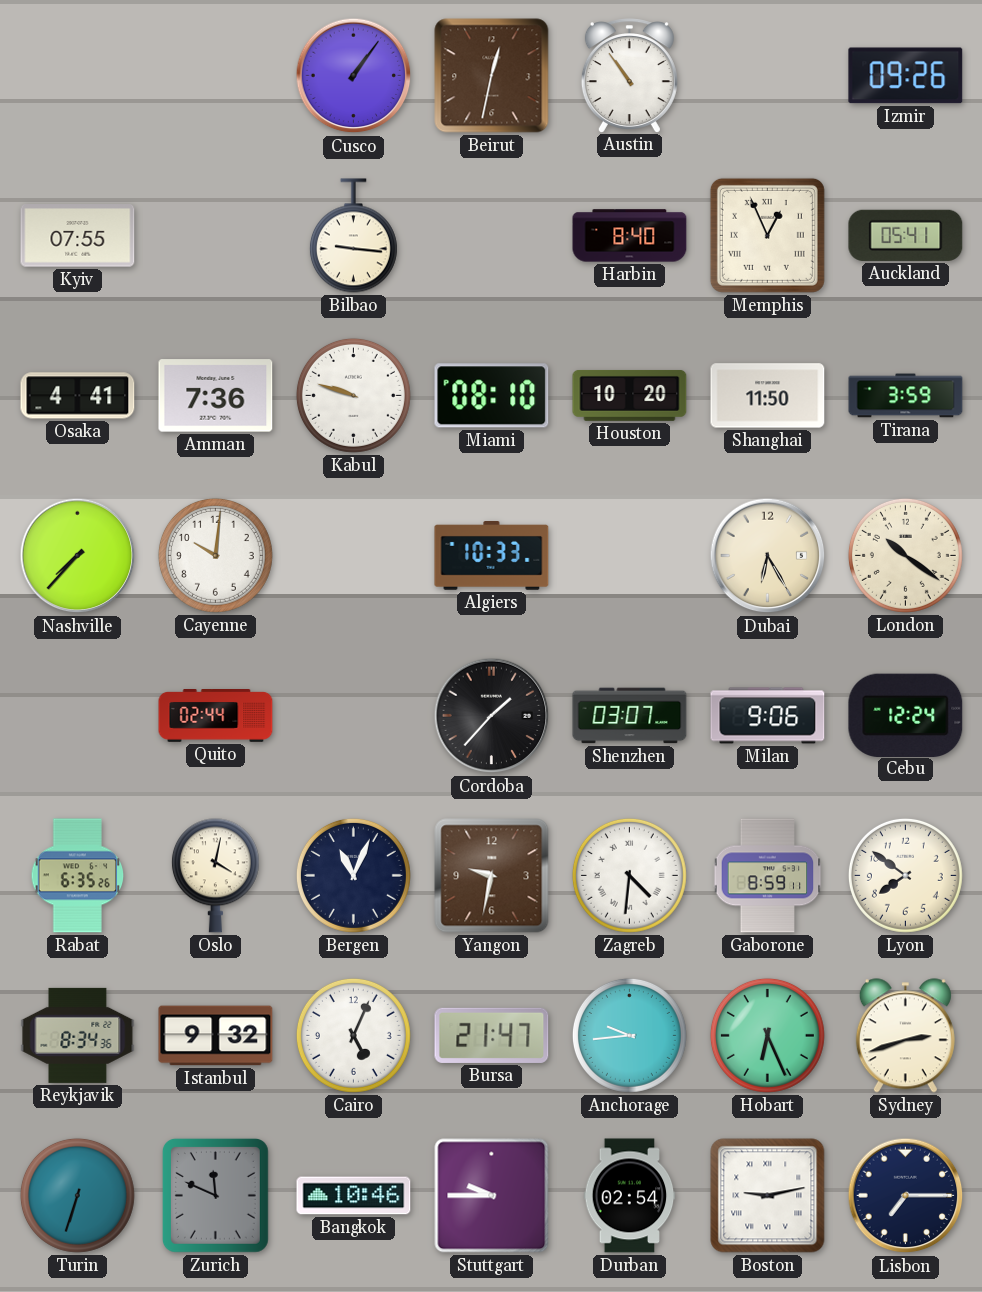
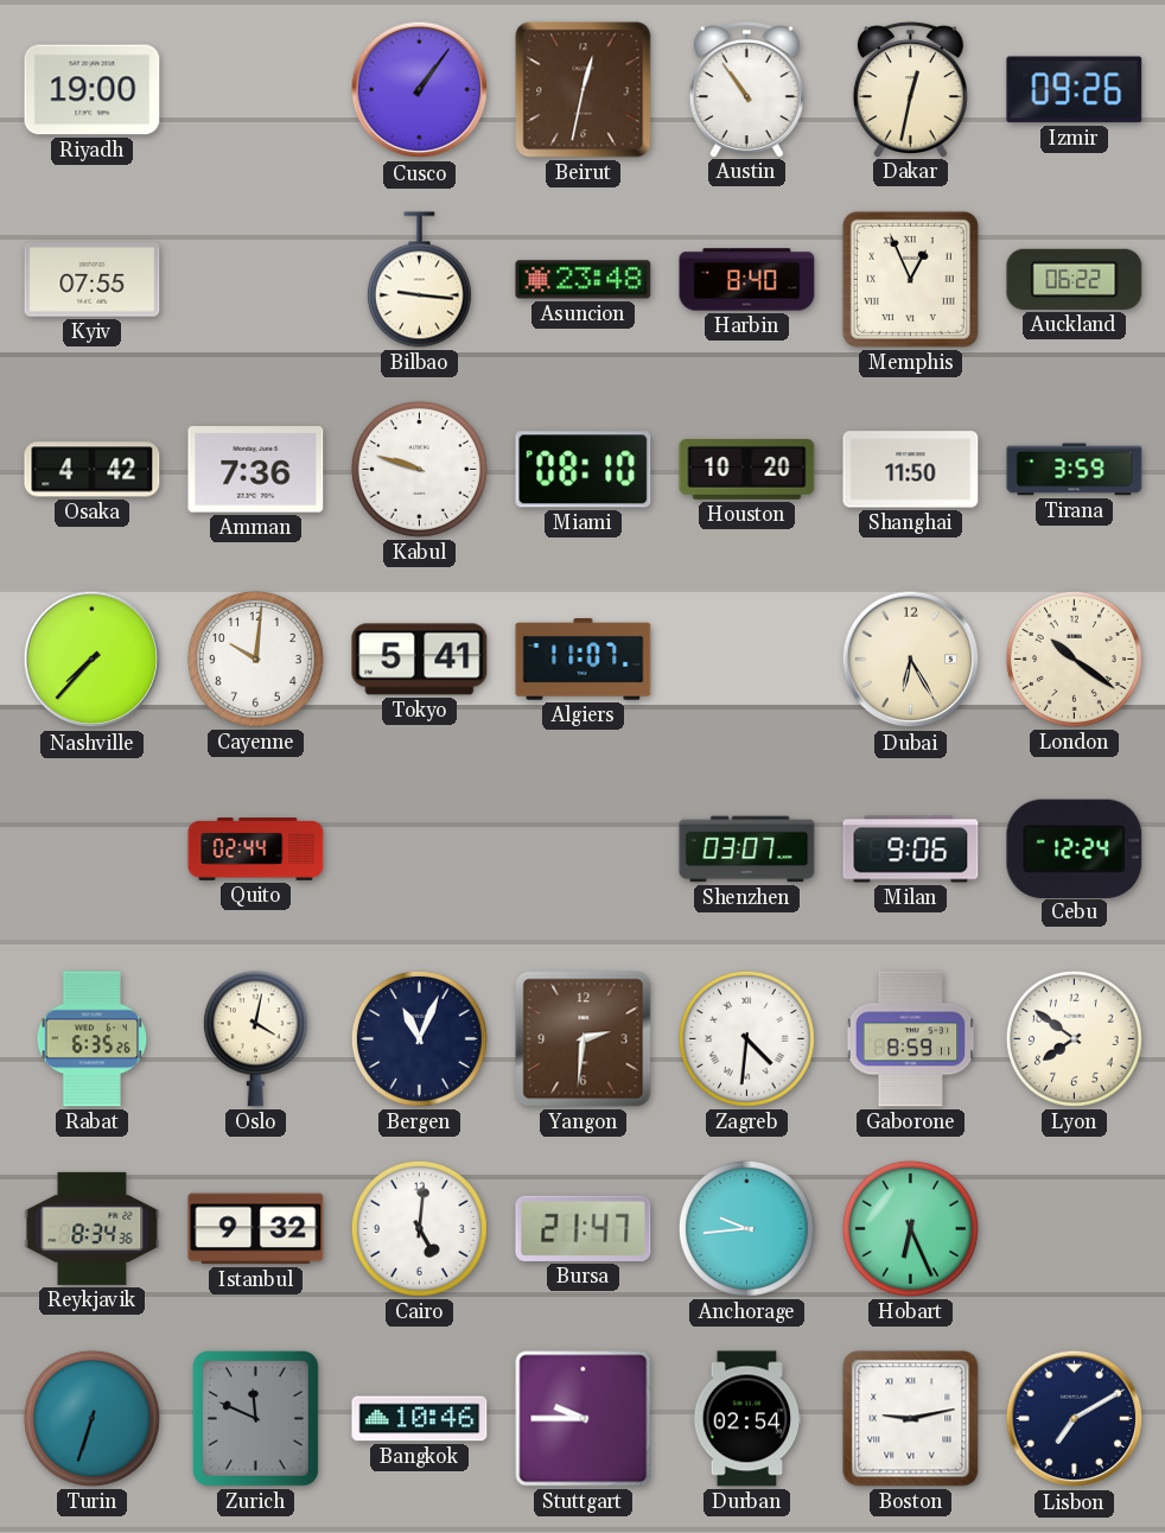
Riyadh: none -> 19:00 (93, 90)
Dakar: none -> 12:32 (910, 89)
Asuncion: none -> 23:48 (584, 280)
Auckland: 05:41 -> 06:22 (1075, 279)
Osaka: 4:41 -> 4:42 (93, 470)
Tokyo: none -> 5:41 (420, 660)
Algiers: 10:33 -> 11:07 (584, 660)
Cordoba: 1:37 -> none (492, 716)
Yangon: 9:32 -> 2:31 (584, 1039)
Cairo: 5:04 -> 5:01 (419, 1228)
Sydney: 2:42 -> none (905, 1036)
Lisbon: 7:15 -> 7:10 (1075, 1419)
